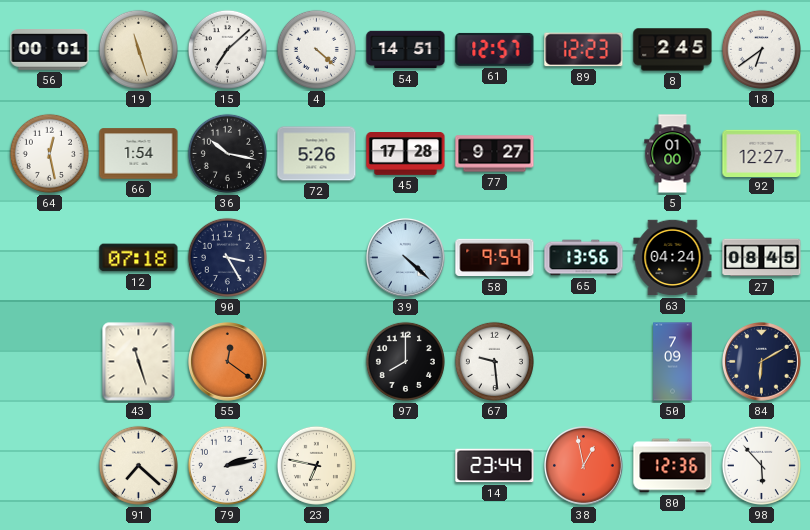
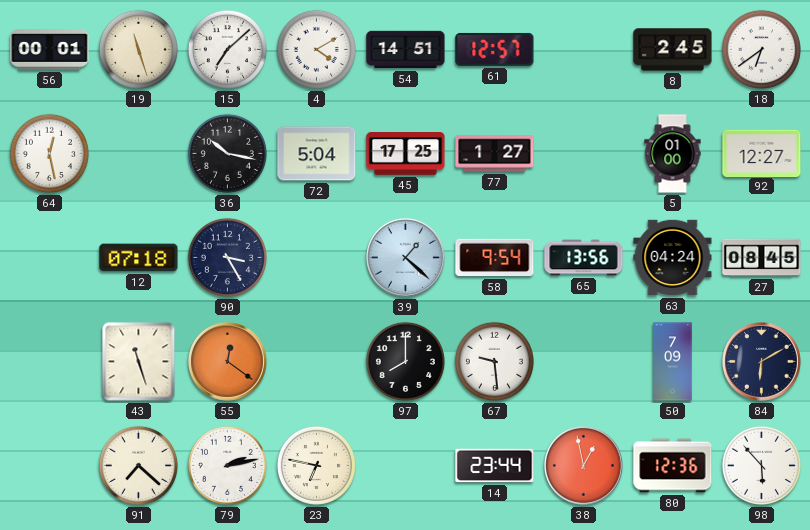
4: 4:22 -> 4:10 (316, 49)
89: 12:23 -> none (584, 50)
66: 1:54 -> none (139, 154)
72: 5:26 -> 5:04 (317, 154)
45: 17:28 -> 17:25 (406, 154)
77: 9:27 -> 1:27 (495, 154)
39: 4:22 -> 1:22 (406, 258)
